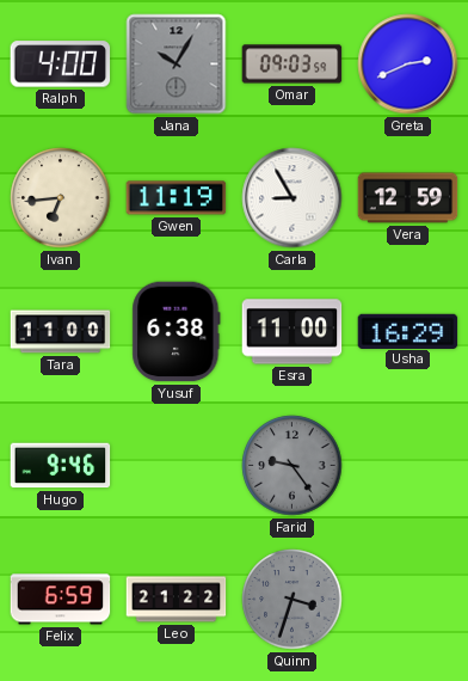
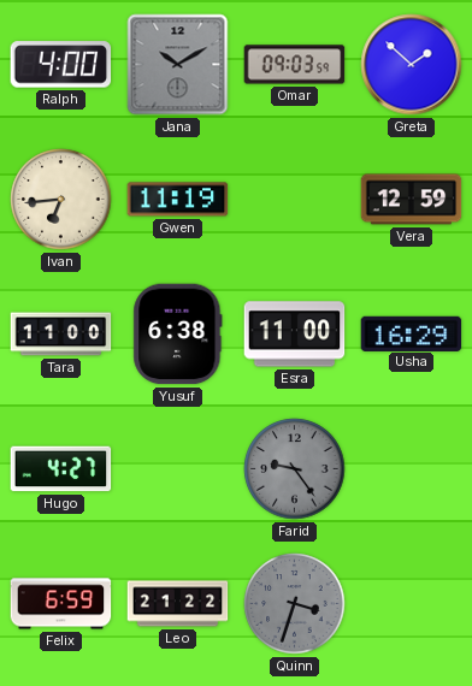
Jana: 10:05 -> 10:10 (178, 65)
Greta: 2:41 -> 1:52 (412, 65)
Carla: 8:55 -> none (292, 198)
Hugo: 9:46 -> 4:27 (61, 469)
